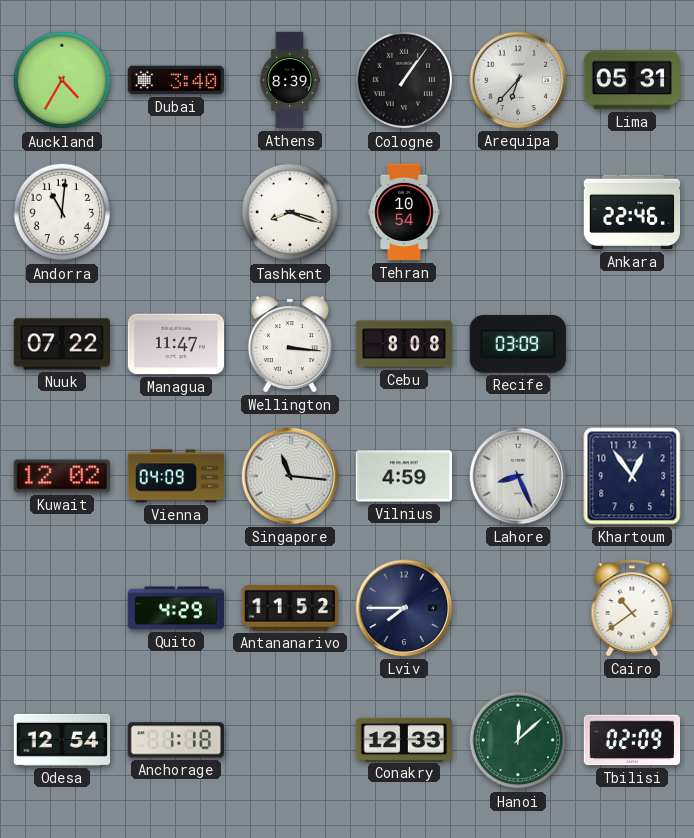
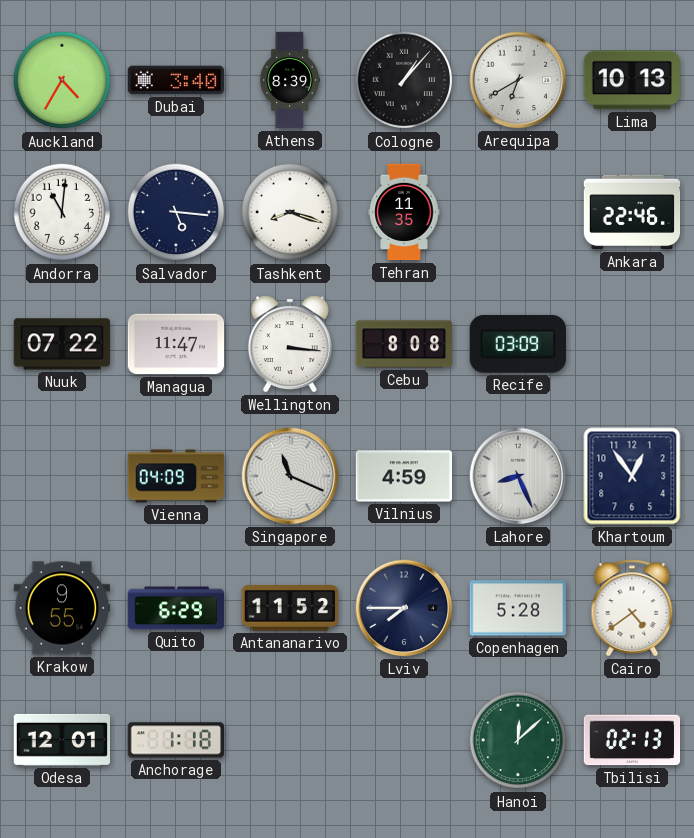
Cologne: 1:06 -> 1:07 (404, 80)
Arequipa: 6:37 -> 6:40 (518, 80)
Lima: 05:31 -> 10:13 (631, 80)
Salvador: none -> 5:16 (176, 212)
Tehran: 10:54 -> 11:35 (404, 212)
Kuwait: 12:02 -> none (61, 476)
Singapore: 11:16 -> 11:19 (290, 476)
Krakow: none -> 9:55 (62, 608)
Quito: 4:29 -> 6:29 (176, 608)
Copenhagen: none -> 5:28 (518, 608)
Cairo: 10:39 -> 4:39 (632, 608)
Odesa: 12:54 -> 12:01 (62, 740)
Conakry: 12:33 -> none (404, 739)
Tbilisi: 02:09 -> 02:13 (632, 740)
